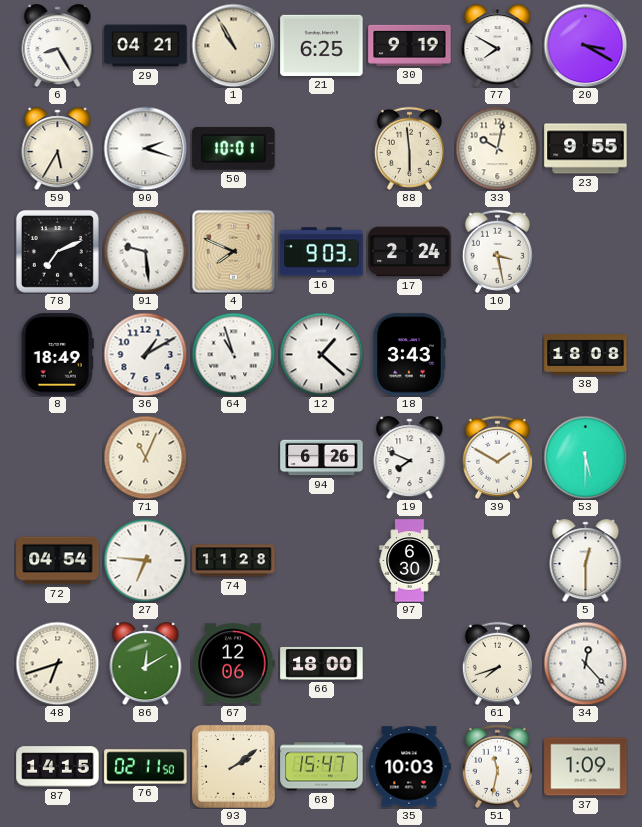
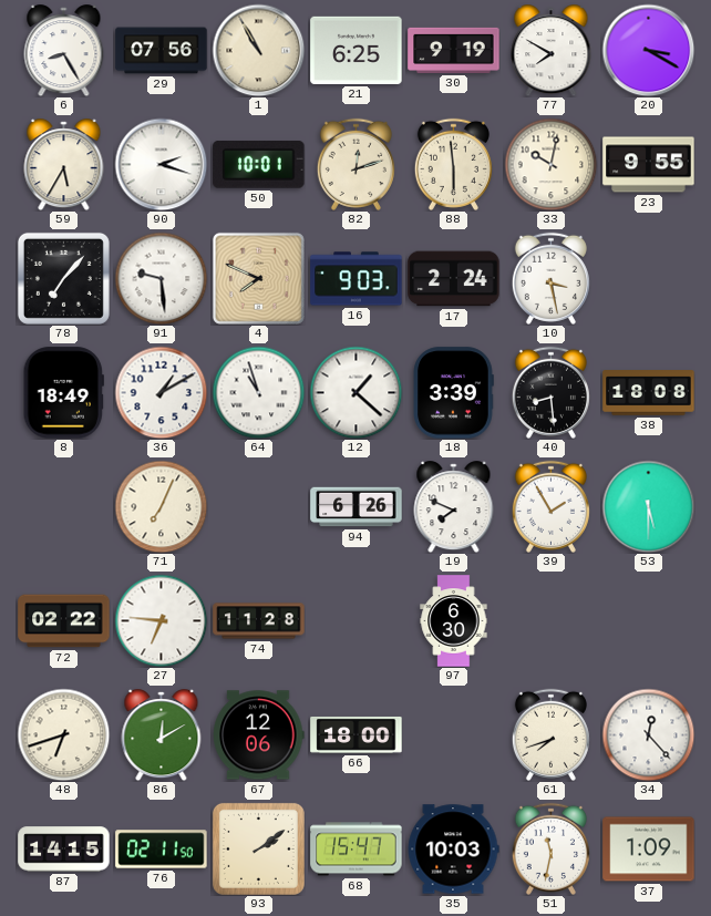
29: 04:21 -> 07:56 (162, 51)
82: none -> 12:12 (355, 164)
78: 7:11 -> 7:07 (63, 278)
18: 3:43 -> 3:39 (454, 393)
40: none -> 8:29 (550, 392)
71: 11:04 -> 7:04 (161, 506)
39: 1:50 -> 1:55 (550, 506)
72: 04:54 -> 02:22 (64, 621)
5: 12:30 -> none (586, 561)
